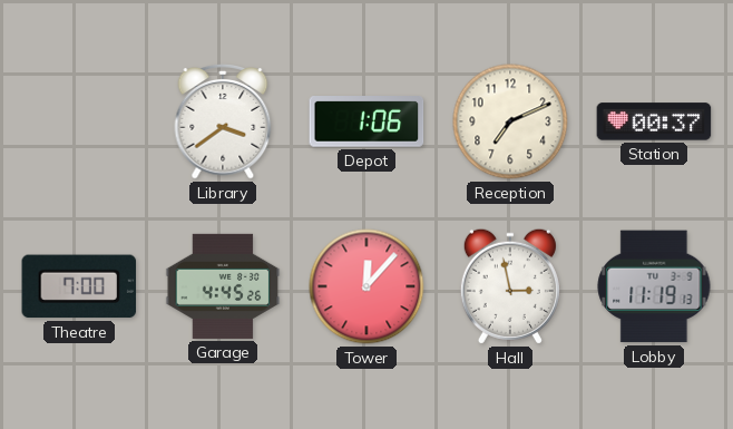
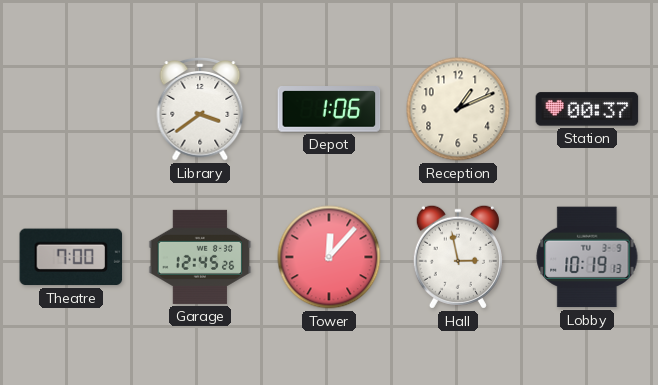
Reception: 7:11 -> 1:11 (458, 109)
Garage: 4:45 -> 12:45 (200, 257)
Lobby: 11:19 -> 10:19 (587, 257)
